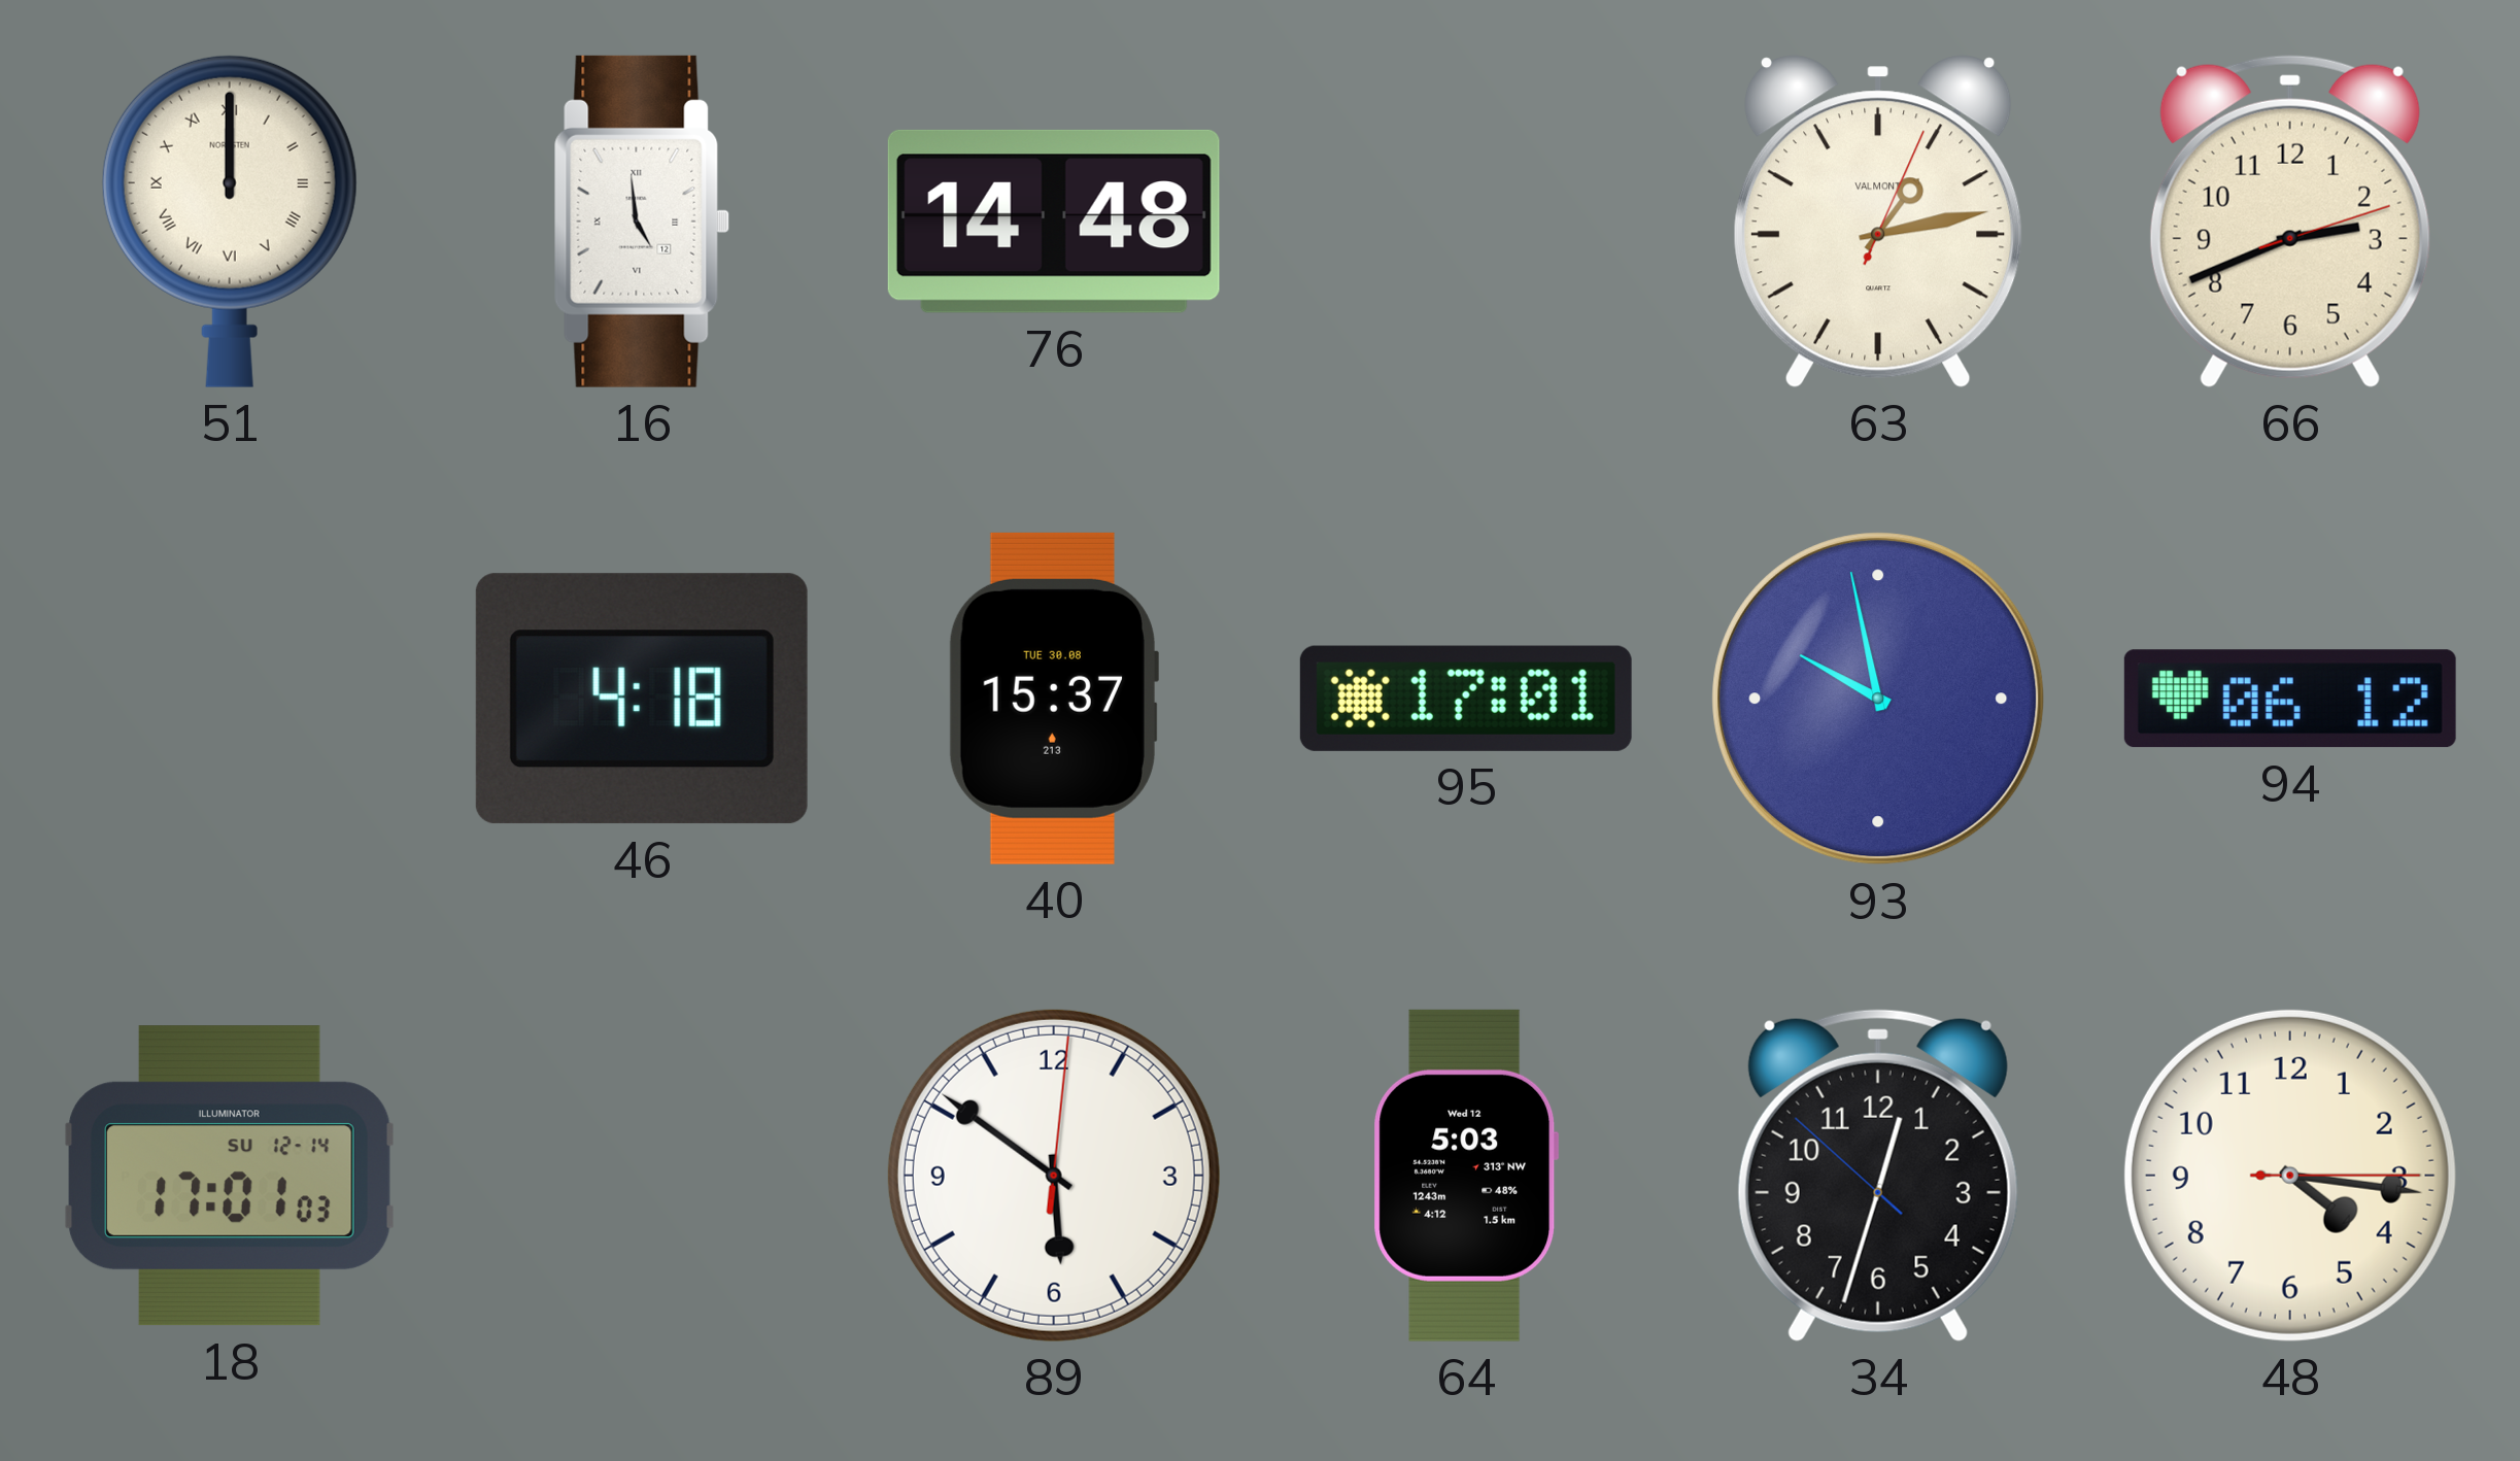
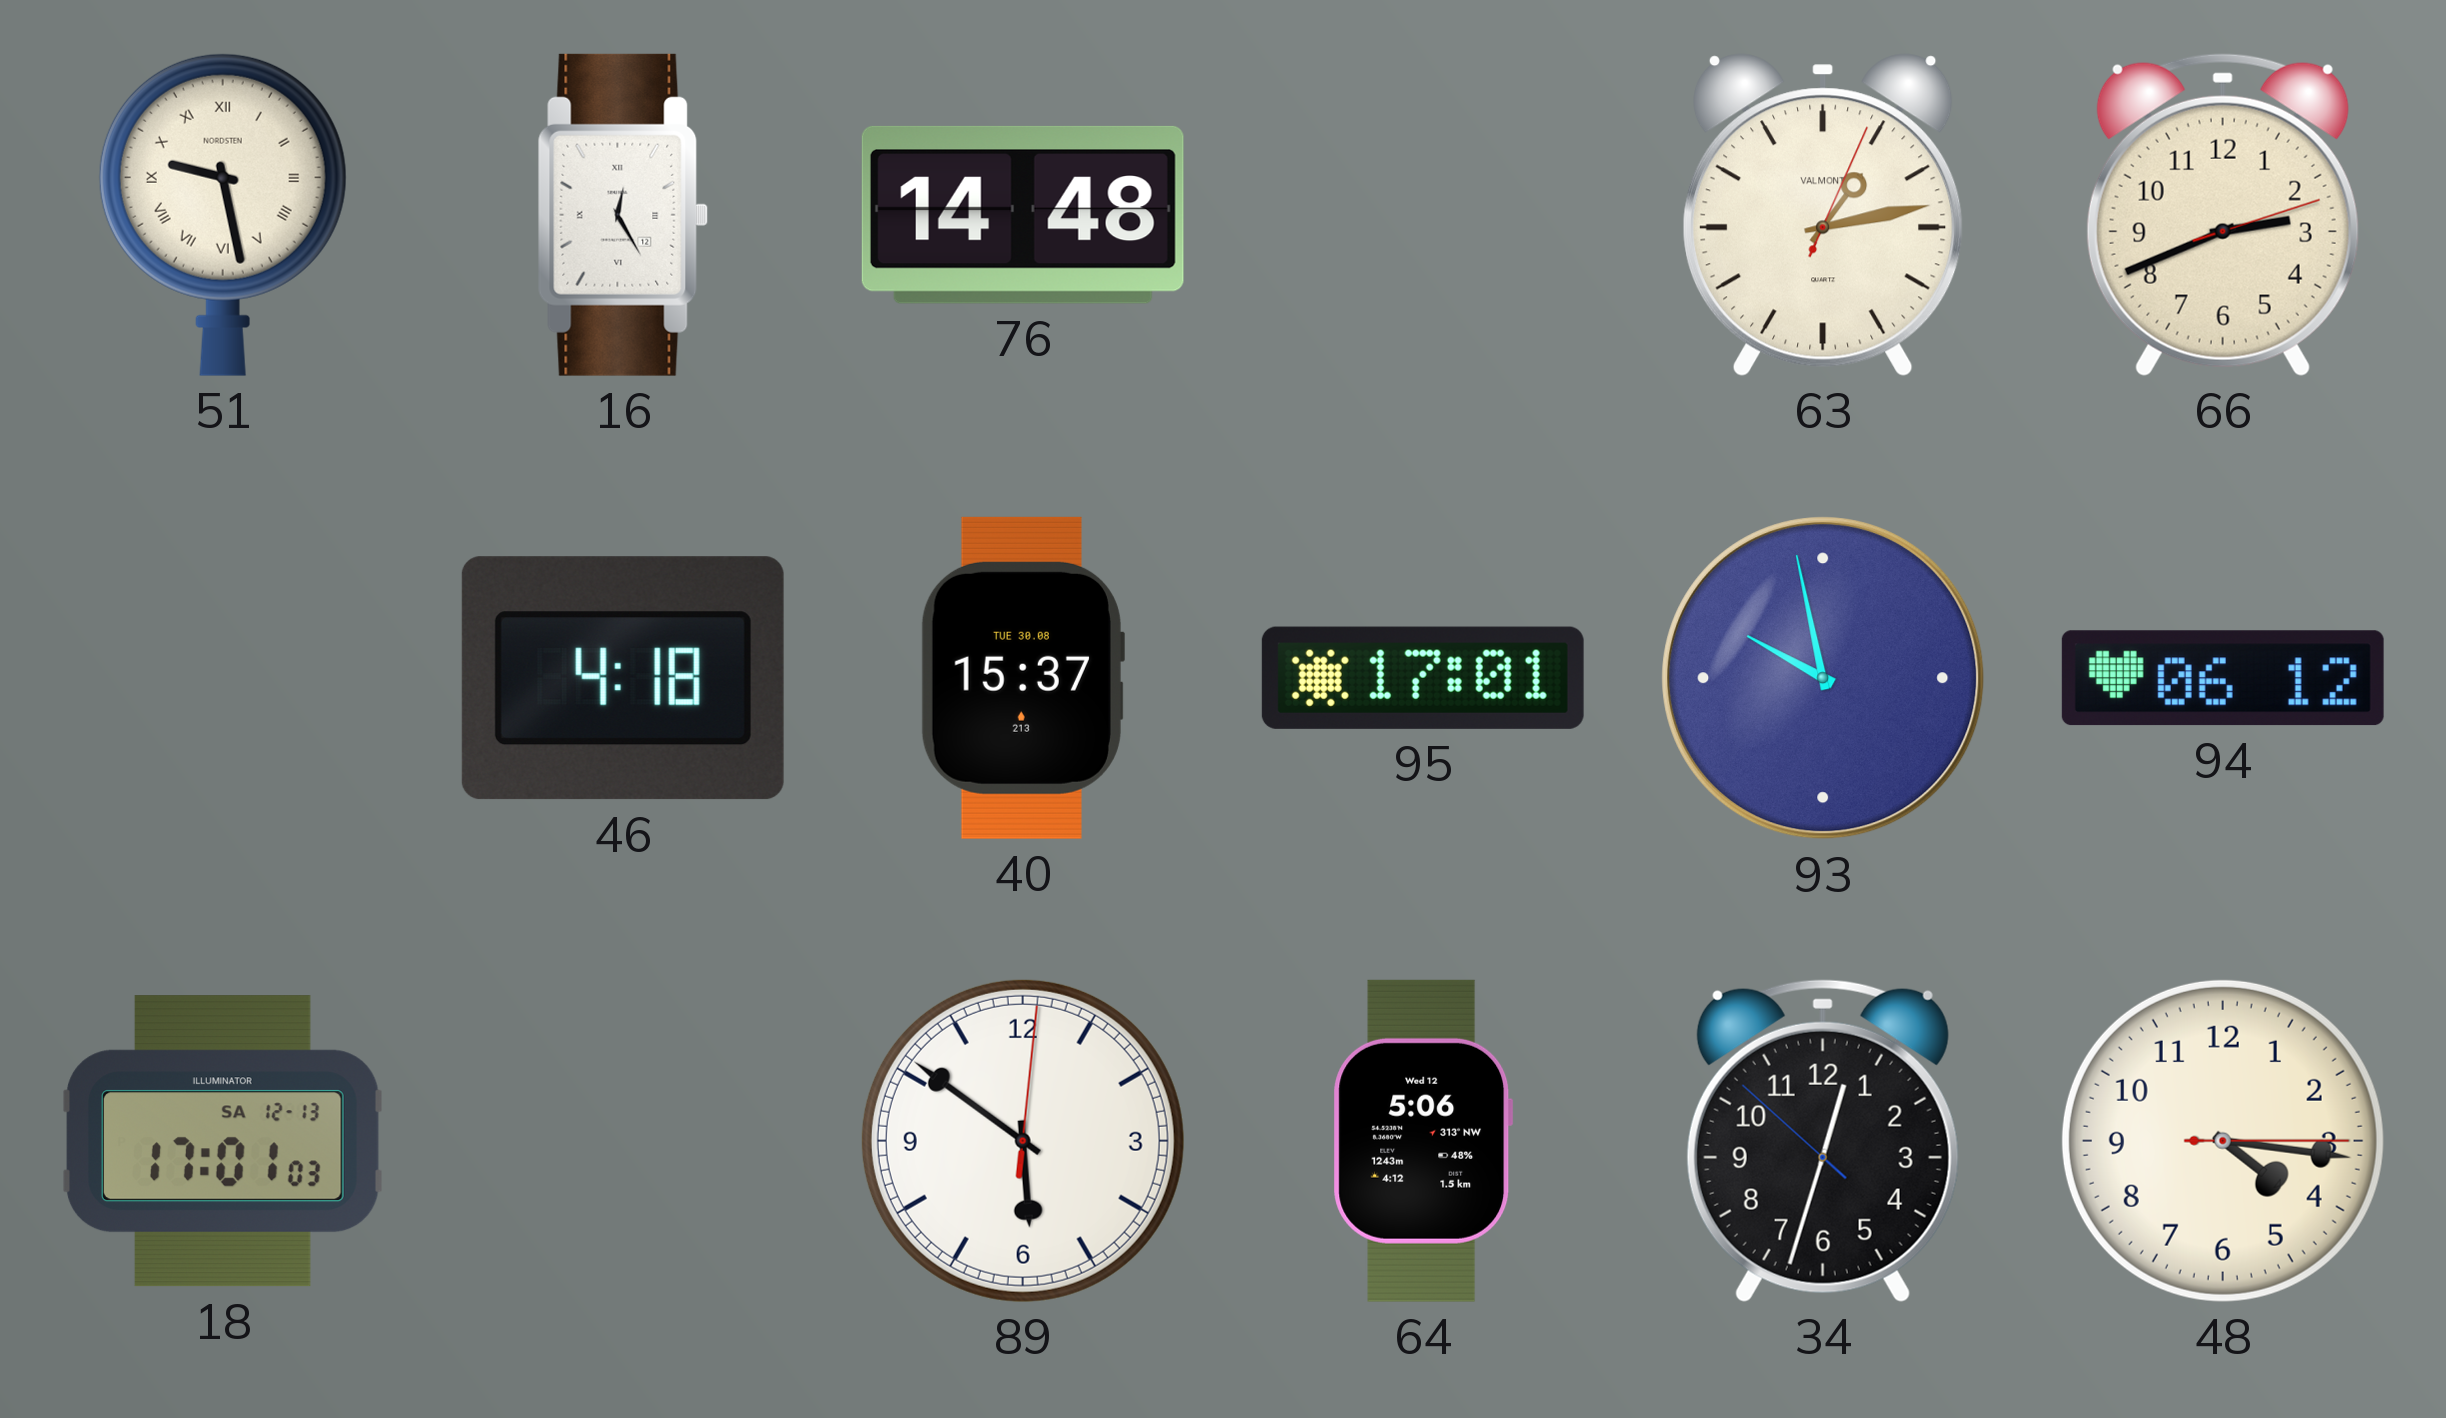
51: 12:00 -> 9:28 (223, 215)
16: 4:59 -> 12:25 (623, 215)
18 date: SU 12-14 -> SA 12-13 (223, 1141)
64: 5:03 -> 5:06 (1423, 1141)
